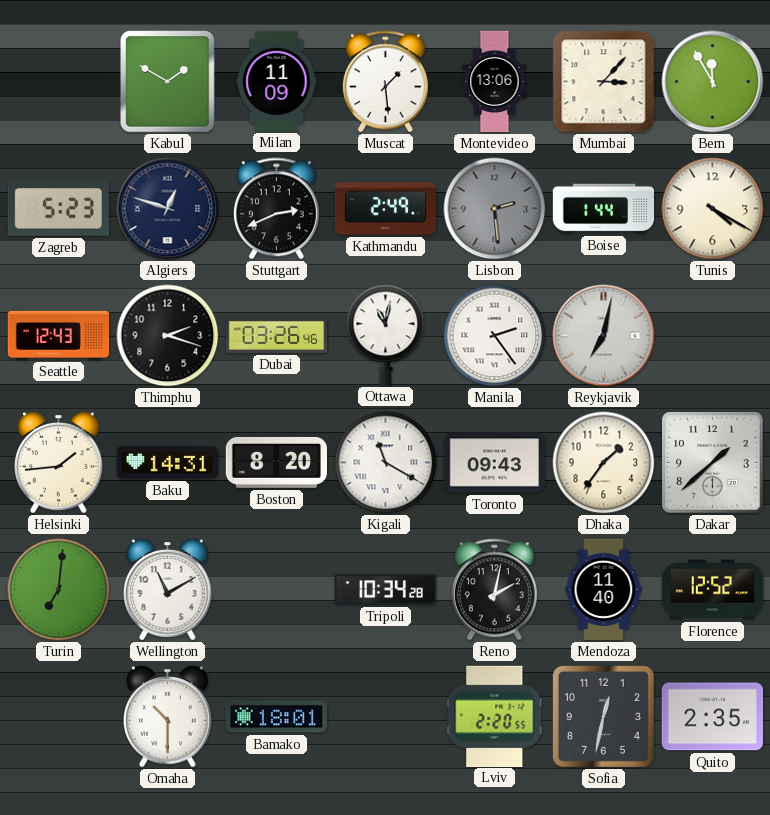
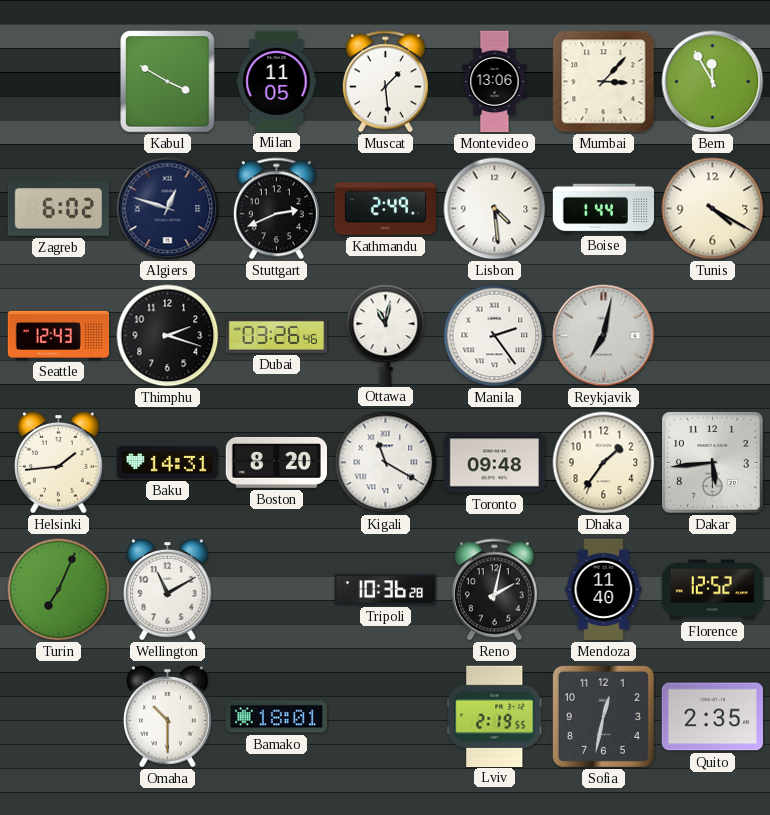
Kabul: 1:50 -> 3:50 (168, 82)
Milan: 11:09 -> 11:05 (277, 81)
Zagreb: 5:23 -> 6:02 (58, 209)
Lisbon: 2:29 -> 4:29 (495, 209)
Lisbon dial: grey -> white (495, 209)
Toronto: 09:43 -> 09:48 (494, 463)
Dakar: 1:38 -> 5:44 (713, 463)
Turin: 7:01 -> 7:04 (59, 590)
Tripoli: 10:34 -> 10:36 (385, 590)
Lviv: 2:20 -> 2:19 (495, 716)
